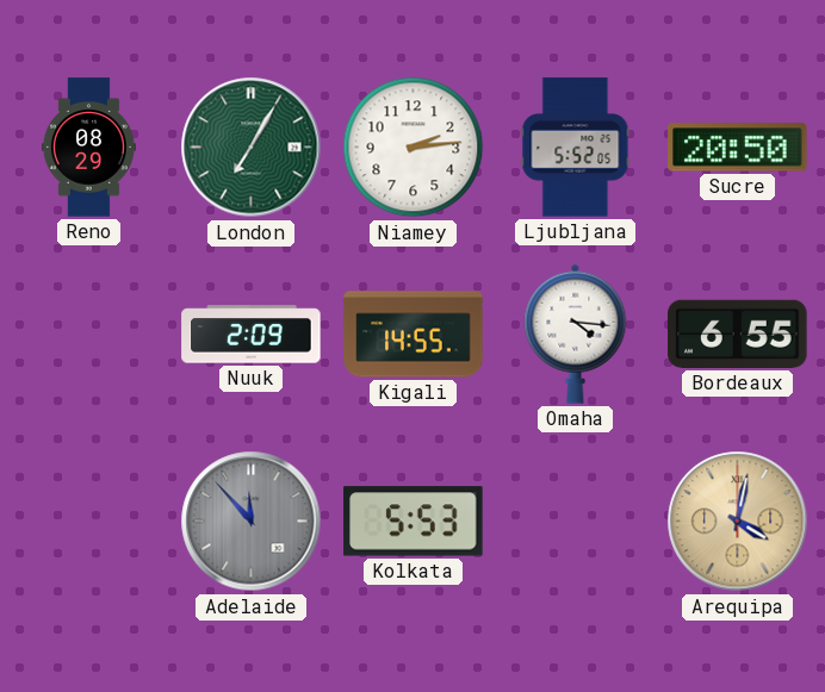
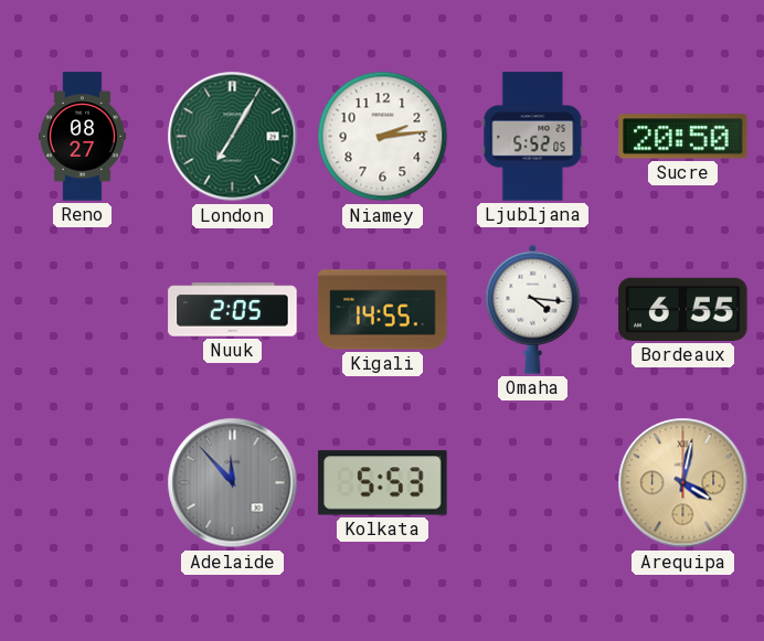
Reno: 08:29 -> 08:27 (82, 137)
Nuuk: 2:09 -> 2:05 (233, 310)
